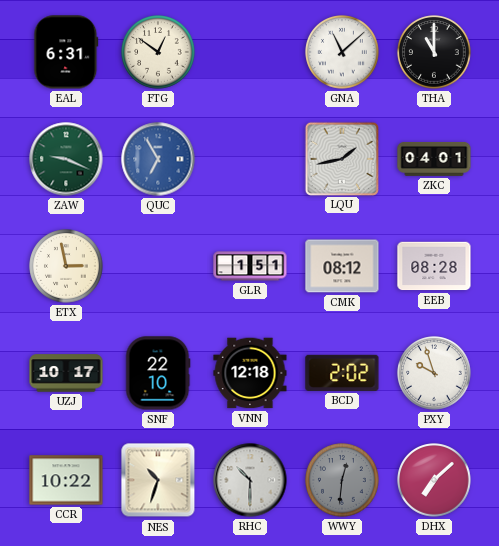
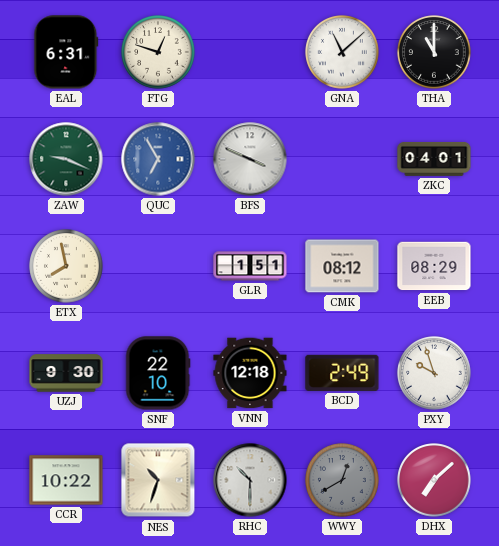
FTG: 12:51 -> 12:48 (158, 52)
BFS: none -> 3:49 (250, 159)
LQU: 1:43 -> none (341, 158)
ETX: 2:58 -> 7:58 (66, 266)
EEB: 08:28 -> 08:29 (434, 266)
UZJ: 10:17 -> 9:30 (66, 373)
BCD: 2:02 -> 2:49 (342, 373)
WWY: 12:31 -> 12:40 (342, 480)
